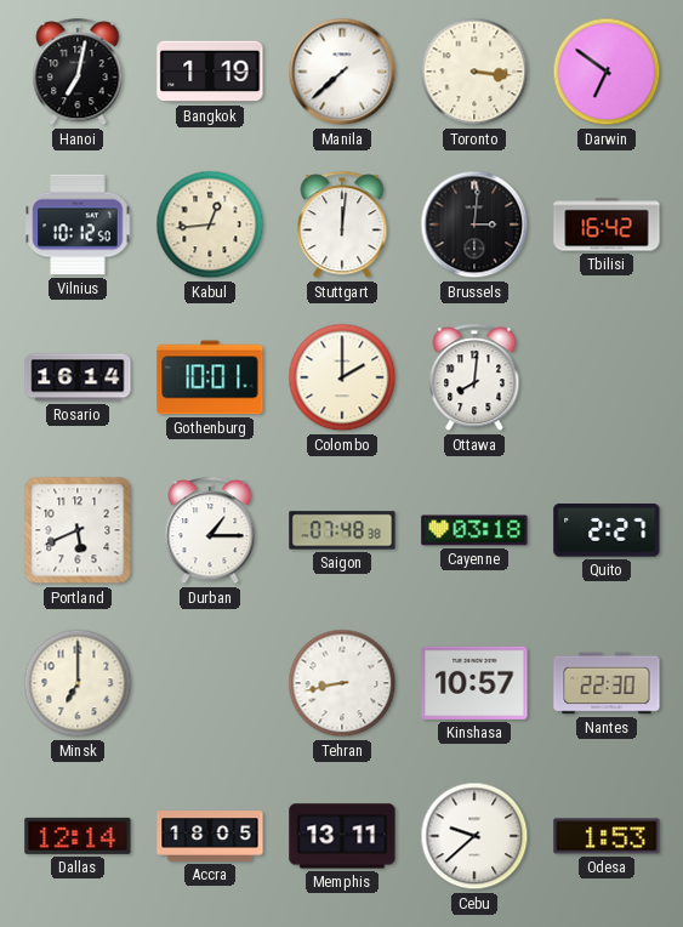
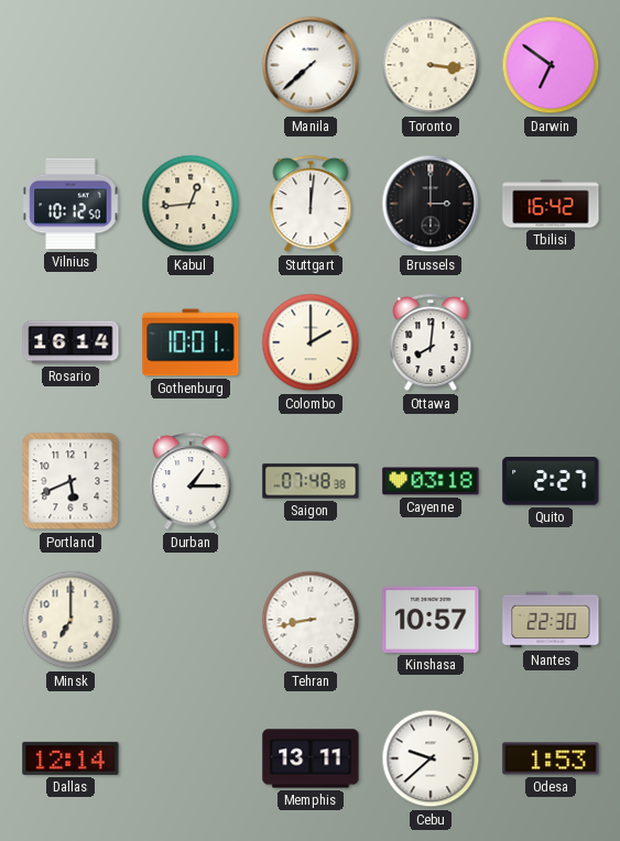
Hanoi: 7:02 -> none (78, 73)
Bangkok: 1:19 -> none (210, 72)
Brussels: 3:01 -> 3:00 (431, 204)
Accra: 18:05 -> none (210, 836)
